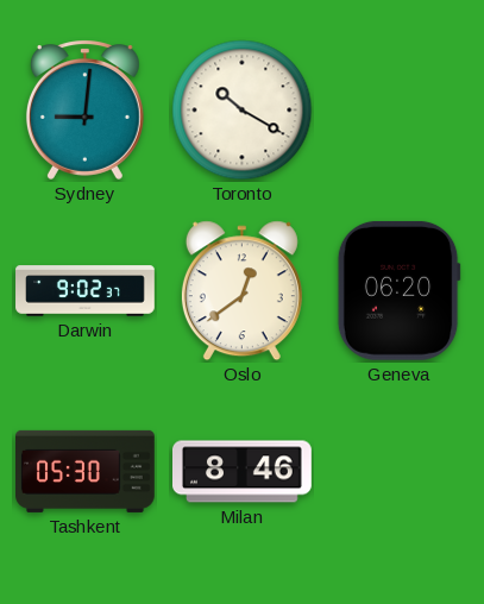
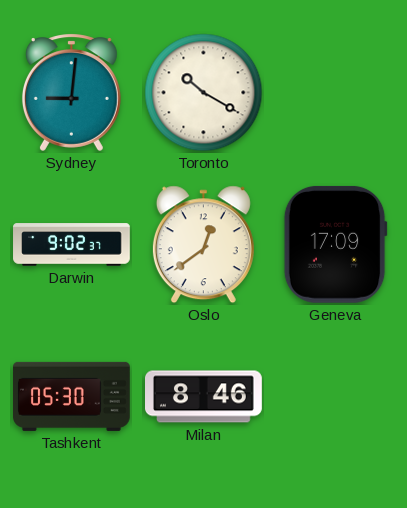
Geneva: 06:20 -> 17:09 (335, 244)
